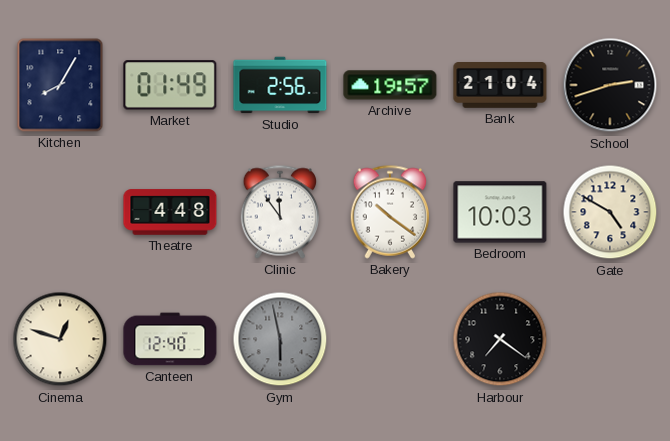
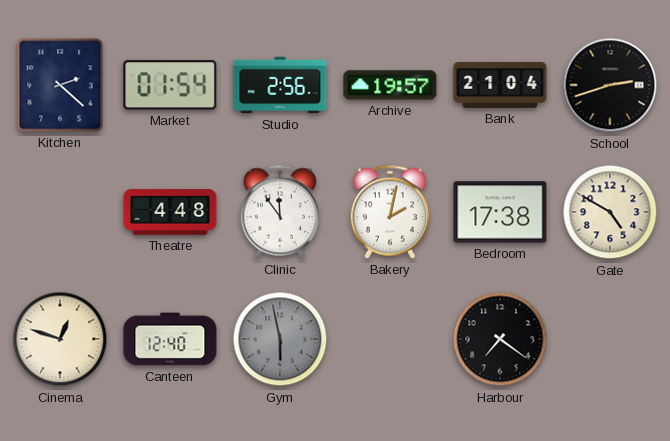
Kitchen: 8:05 -> 2:22 (60, 85)
Market: 01:49 -> 01:54 (170, 85)
Bakery: 10:21 -> 2:02 (390, 212)
Bedroom: 10:03 -> 17:38 (500, 212)
